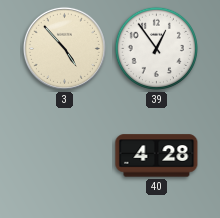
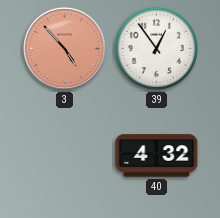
3 dial: cream -> salmon (64, 48)
40: 4:28 -> 4:32 (157, 156)
